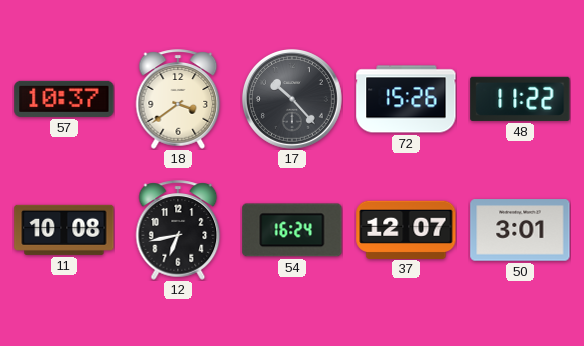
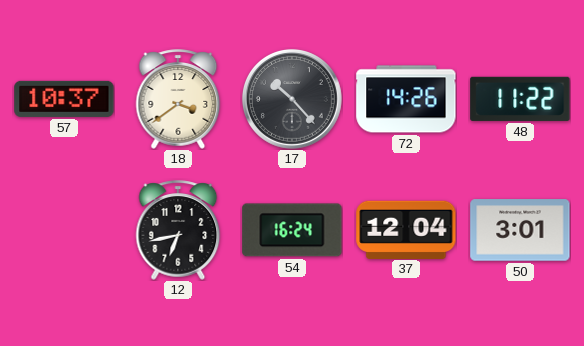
72: 15:26 -> 14:26 (406, 99)
11: 10:08 -> none (64, 230)
37: 12:07 -> 12:04 (406, 229)
